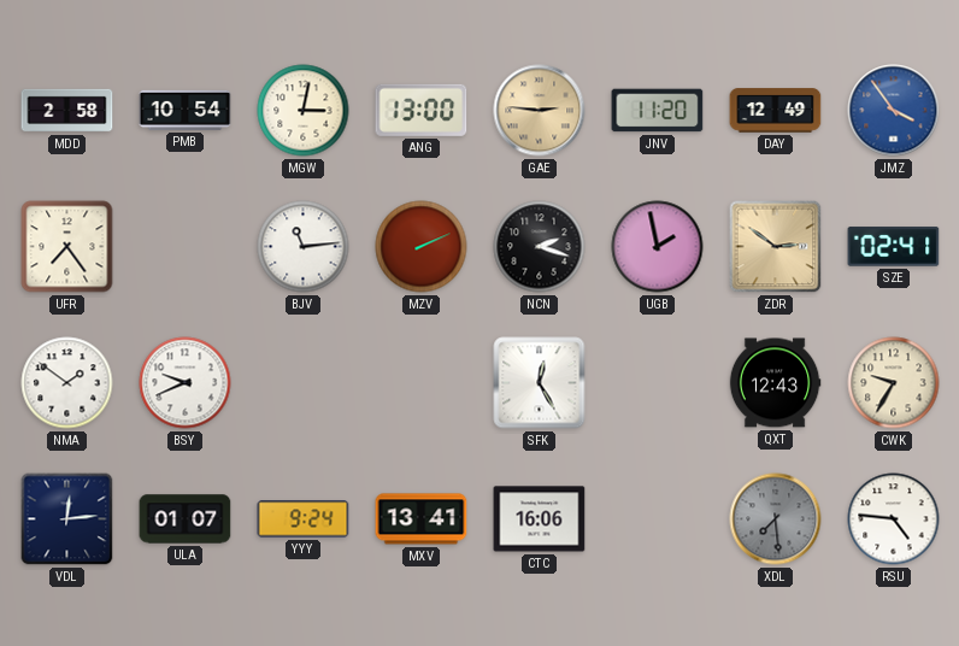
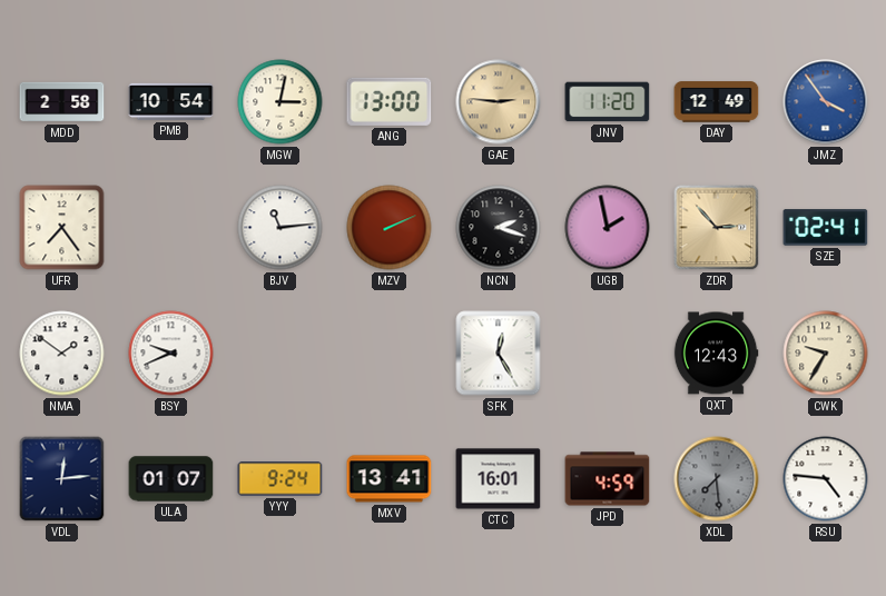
ZDR: 2:51 -> 2:53 (717, 228)
CTC: 16:06 -> 16:01 (499, 479)
JPD: none -> 4:59 (608, 479)
